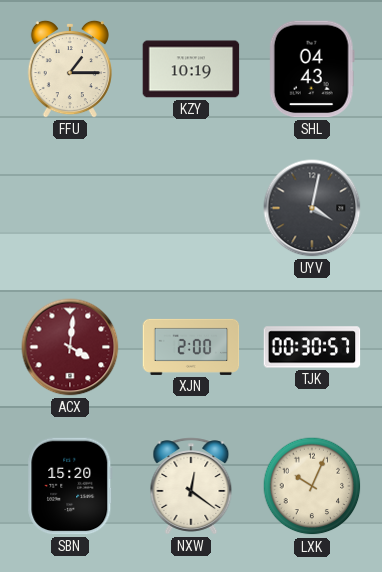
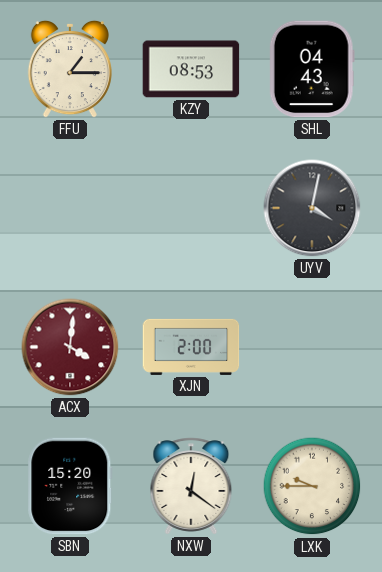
KZY: 10:19 -> 08:53 (191, 69)
TJK: 00:30 -> none (312, 347)
LXK: 10:04 -> 9:45 (312, 486)
